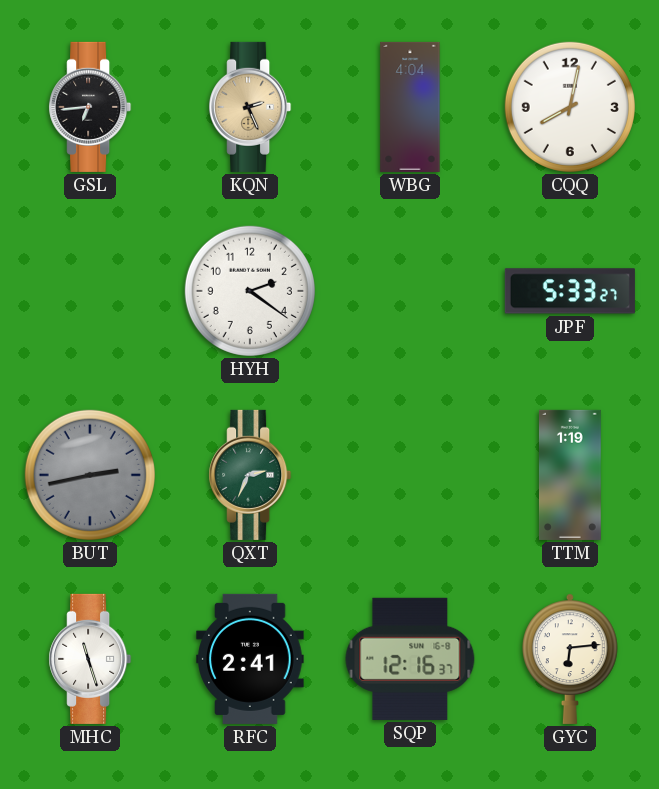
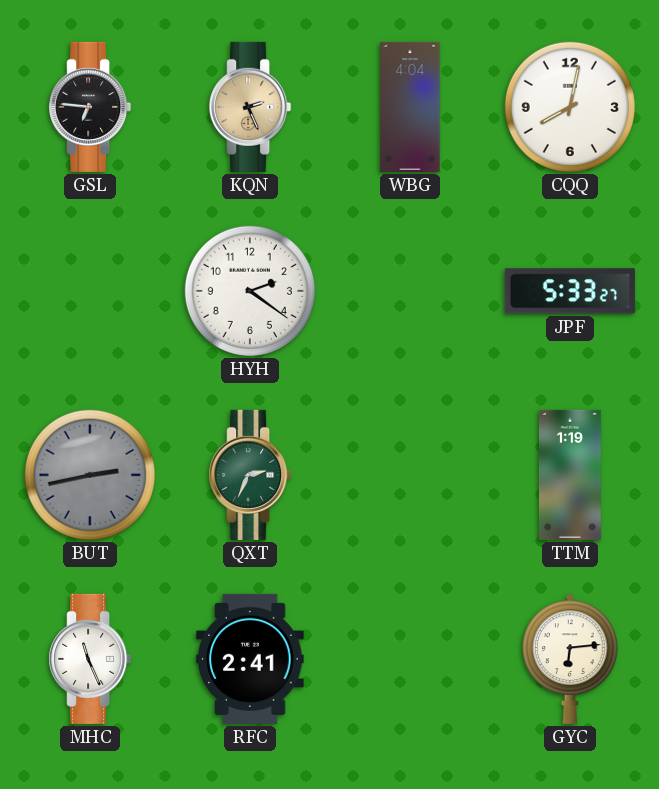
GSL: 6:44 -> 6:46 (90, 107)
MHC: 11:27 -> 11:26 (90, 659)
SQP: 12:16 -> none (410, 659)
